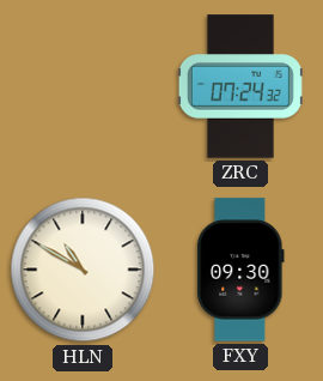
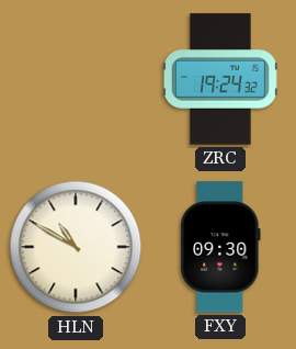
ZRC: 07:24 -> 19:24 (220, 79)
